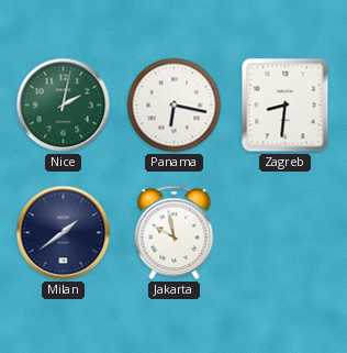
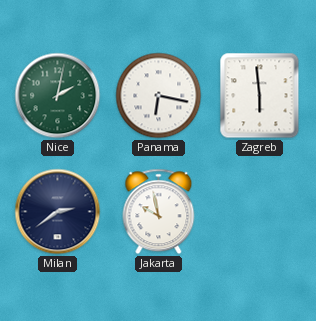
Zagreb: 8:31 -> 5:59 (260, 96)
Milan: 1:39 -> 2:39 (58, 212)
